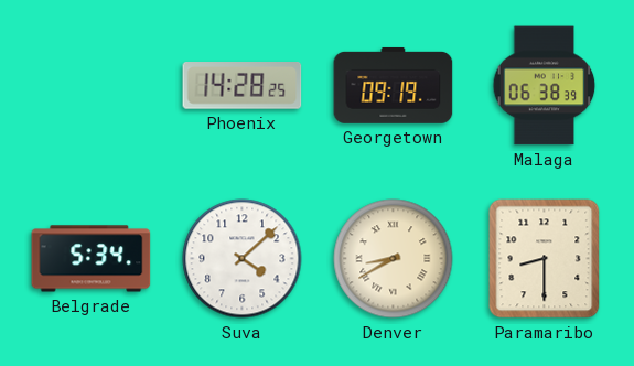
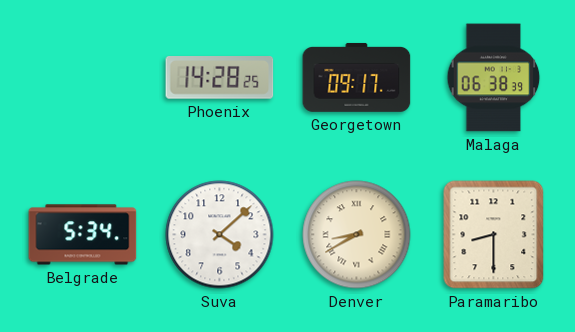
Georgetown: 09:19 -> 09:17 (357, 77)
